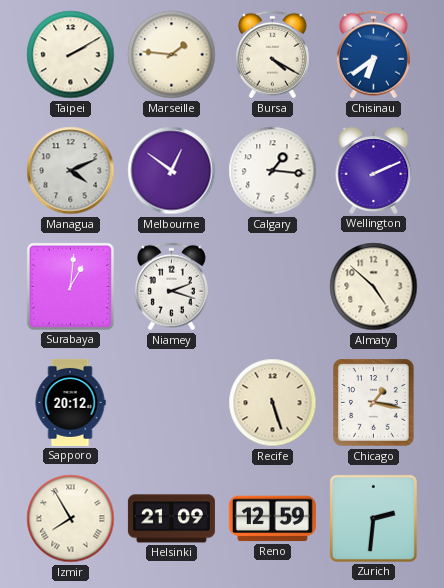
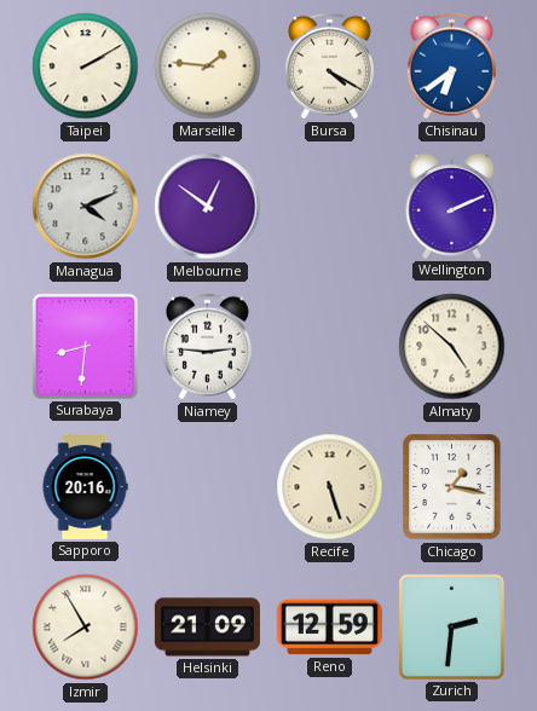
Calgary: 1:16 -> none (273, 171)
Surabaya: 1:01 -> 8:31 (85, 346)
Niamey: 2:18 -> 2:46 (207, 347)
Sapporo: 20:12 -> 20:16 (85, 486)
